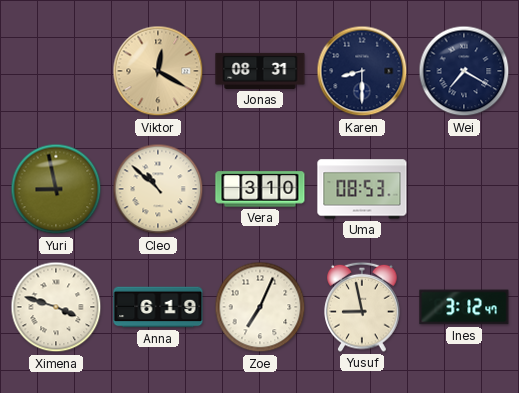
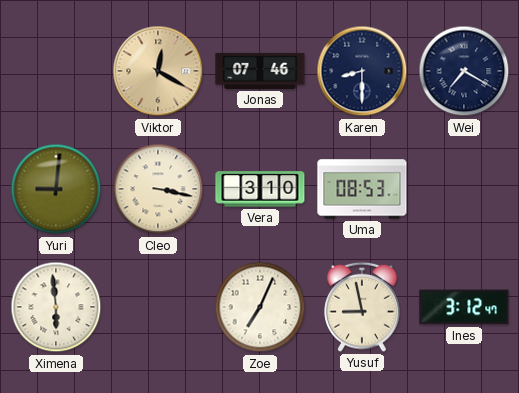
Jonas: 08:31 -> 07:46 (260, 71)
Yuri: 8:58 -> 9:01 (56, 189)
Cleo: 10:52 -> 3:17 (158, 189)
Ximena: 3:48 -> 5:59 (56, 307)
Anna: 6:19 -> none (158, 307)
